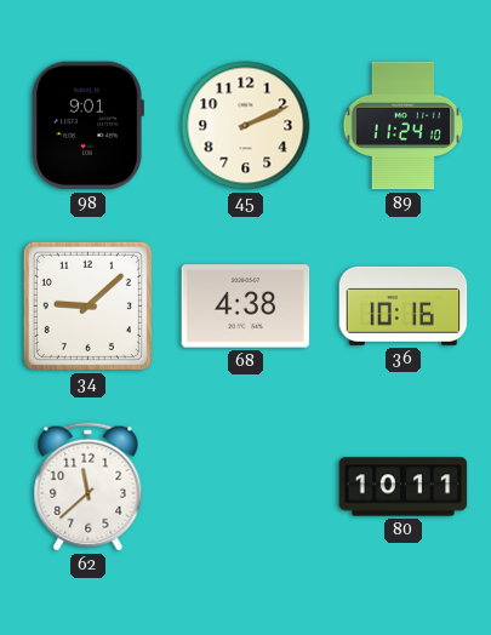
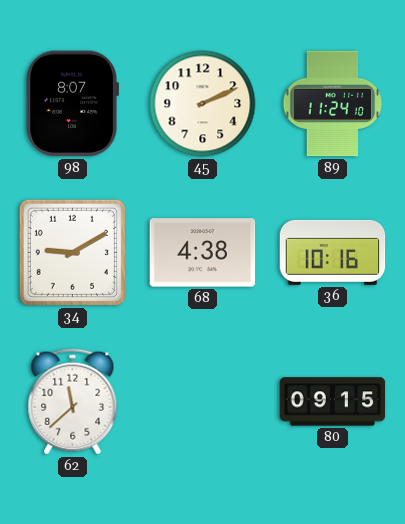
98: 9:01 -> 8:07 (72, 104)
34: 9:08 -> 9:10 (72, 252)
80: 10:11 -> 09:15 (333, 402)
